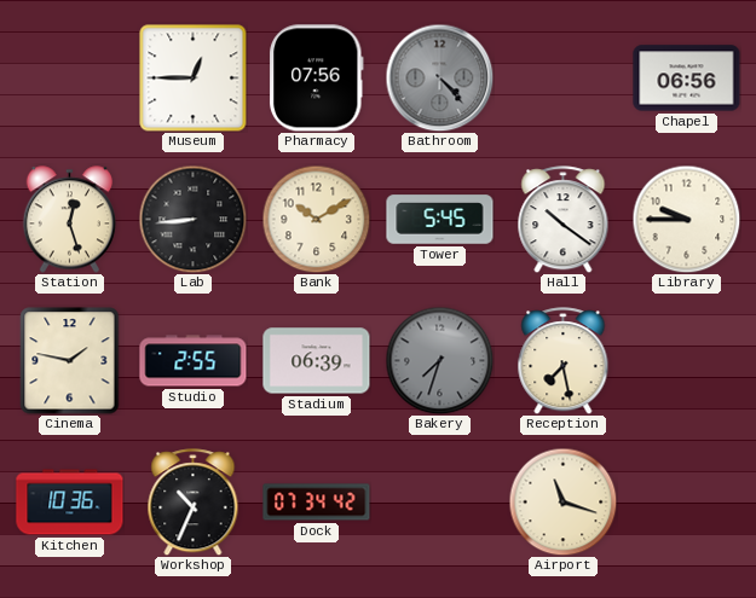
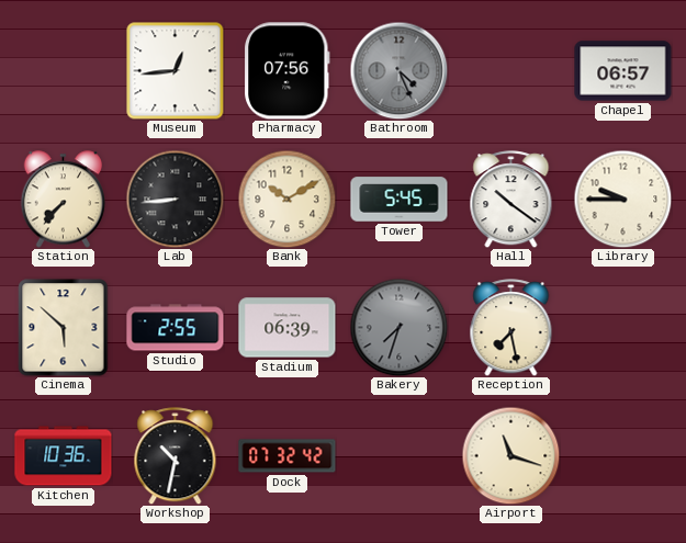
Museum: 12:45 -> 12:44 (175, 70)
Bathroom: 4:23 -> 4:26 (398, 70)
Chapel: 06:56 -> 06:57 (623, 71)
Station: 12:27 -> 7:37 (64, 200)
Cinema: 1:47 -> 5:52 (64, 328)
Workshop: 10:34 -> 10:32 (176, 456)
Dock: 07:34 -> 07:32 (288, 456)
